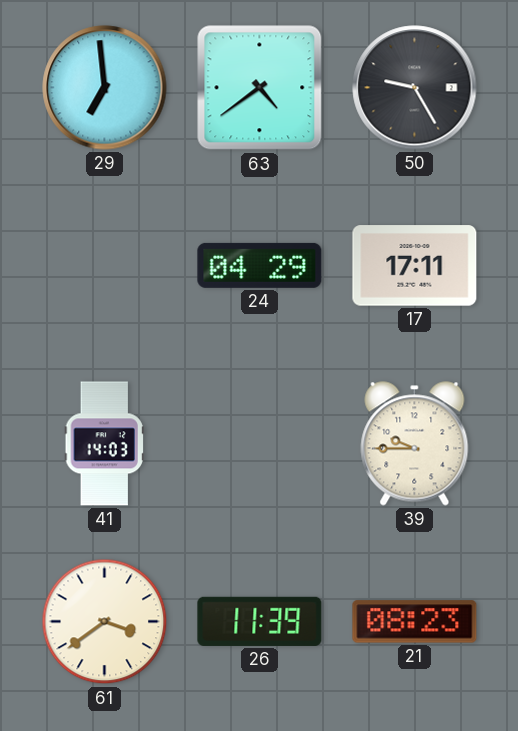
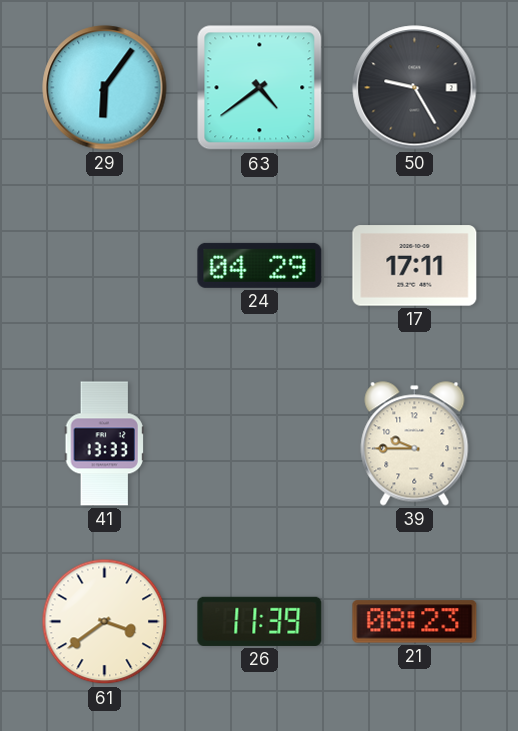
29: 6:59 -> 6:06 (105, 88)
41: 14:03 -> 13:33 (104, 444)
